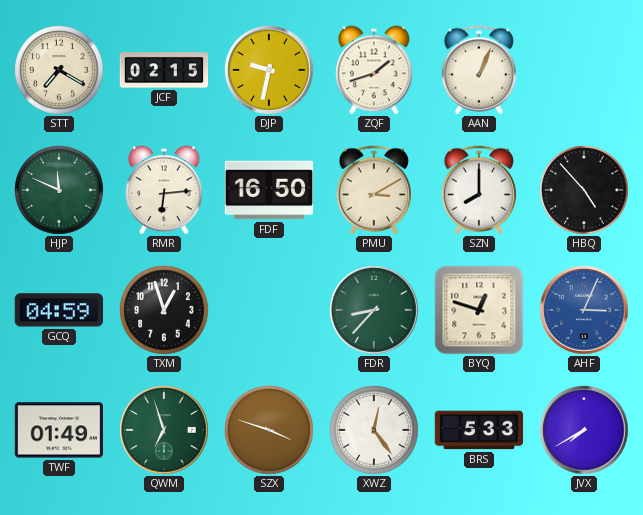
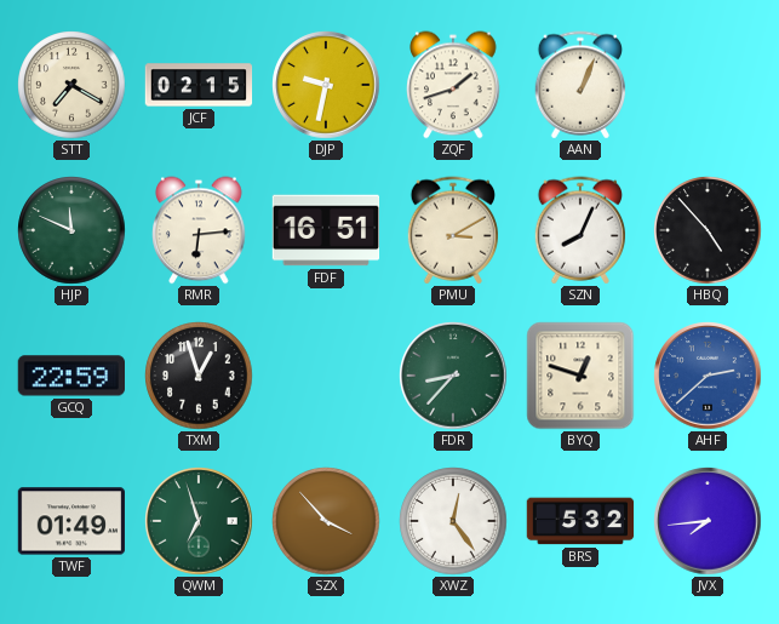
FDF: 16:50 -> 16:51 (326, 230)
SZN: 8:00 -> 8:04 (580, 230)
GCQ: 04:59 -> 22:59 (70, 376)
AHF: 3:04 -> 2:38 (708, 376)
SZX: 3:48 -> 3:53 (326, 521)
BRS: 5:33 -> 5:32 (580, 521)
JVX: 7:40 -> 7:44 (708, 521)
